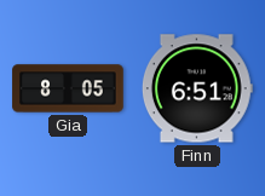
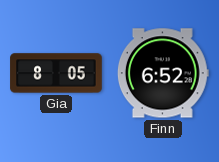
Finn: 6:51 -> 6:52 (163, 73)
